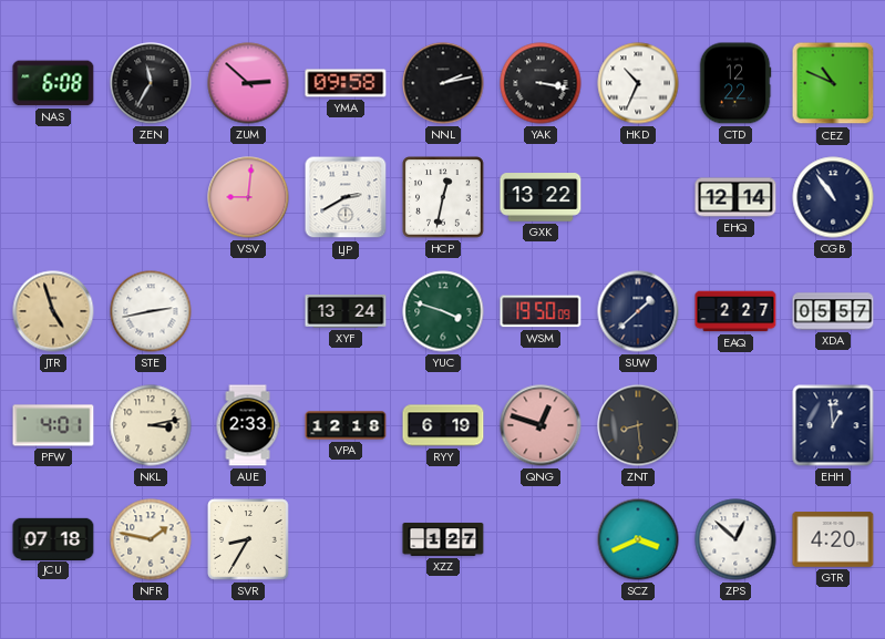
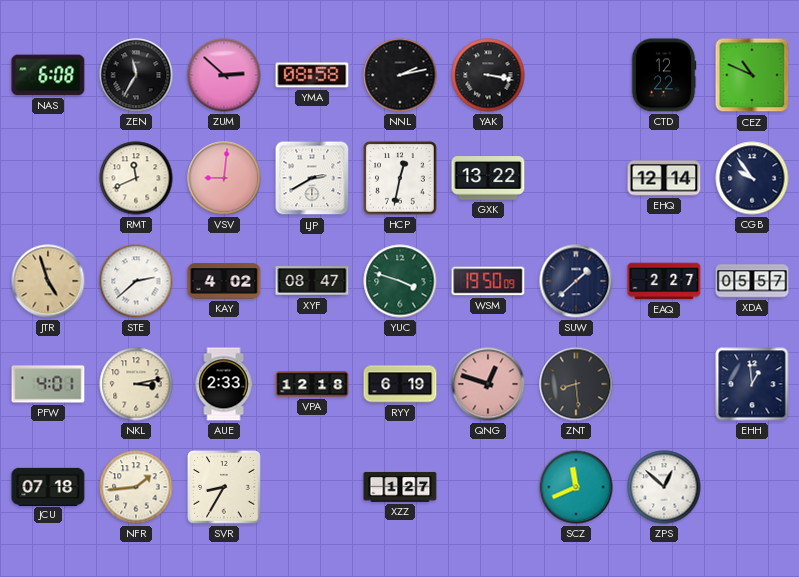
YMA: 09:58 -> 08:58 (312, 75)
HKD: 10:34 -> none (638, 83)
RMT: none -> 11:41 (136, 178)
CGB: 10:54 -> 9:54 (752, 178)
STE: 2:43 -> 2:38 (136, 281)
KAY: none -> 4:02 (224, 281)
XYF: 13:24 -> 08:47 (312, 282)
NFR: 1:47 -> 1:44 (136, 487)
SCZ: 3:41 -> 11:41 (576, 487)
GTR: 4:20 -> none (833, 539)
